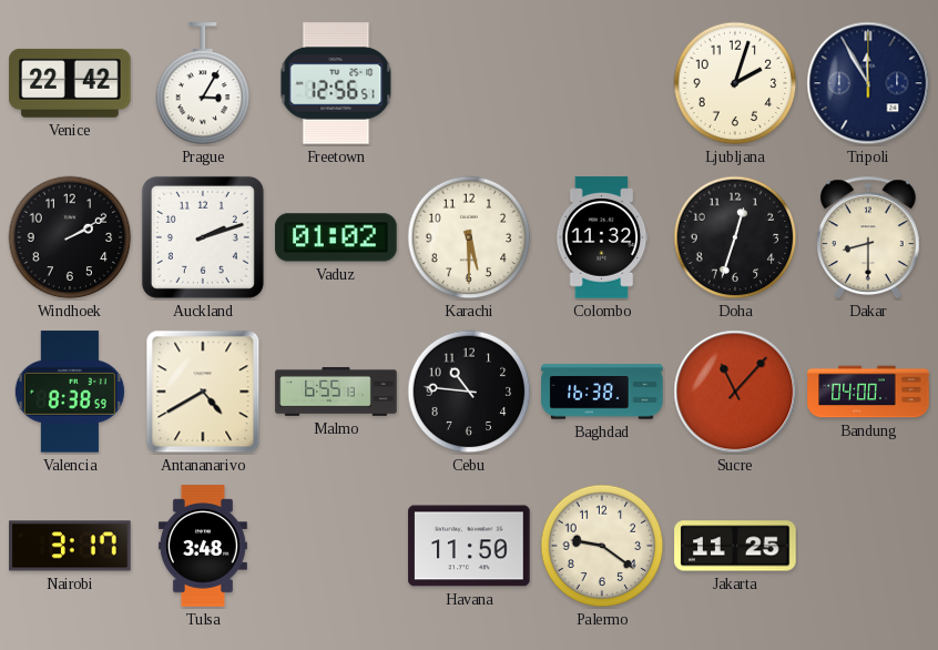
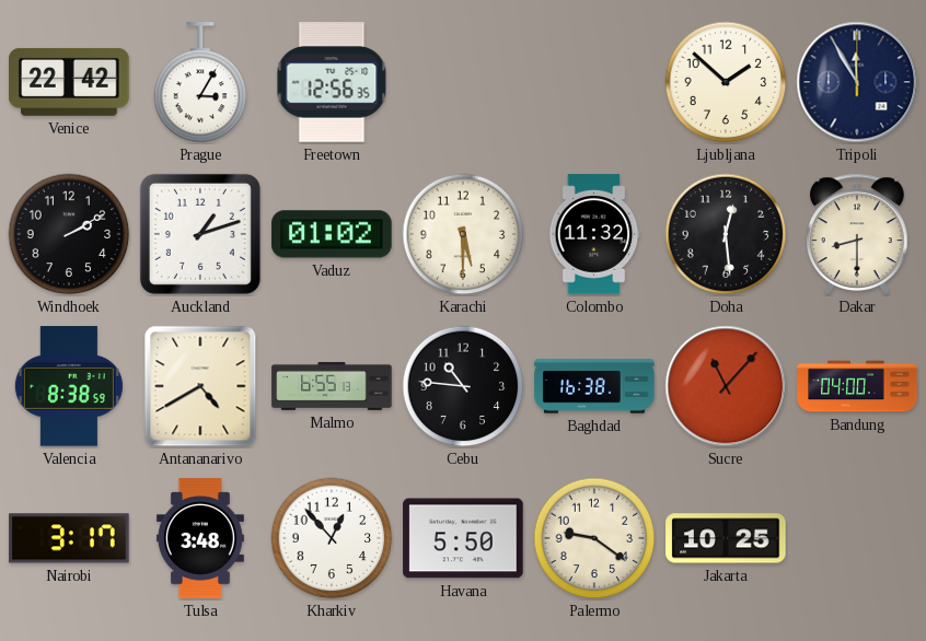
Freetown: 12:56:51 -> 12:56:35 (332, 82)
Ljubljana: 2:03 -> 1:52 (726, 82)
Auckland: 2:12 -> 1:12 (200, 234)
Doha: 12:33 -> 12:29 (726, 234)
Kharkiv: none -> 12:53 (332, 538)
Havana: 11:50 -> 5:50 (463, 538)
Jakarta: 11:25 -> 10:25 (726, 538)
